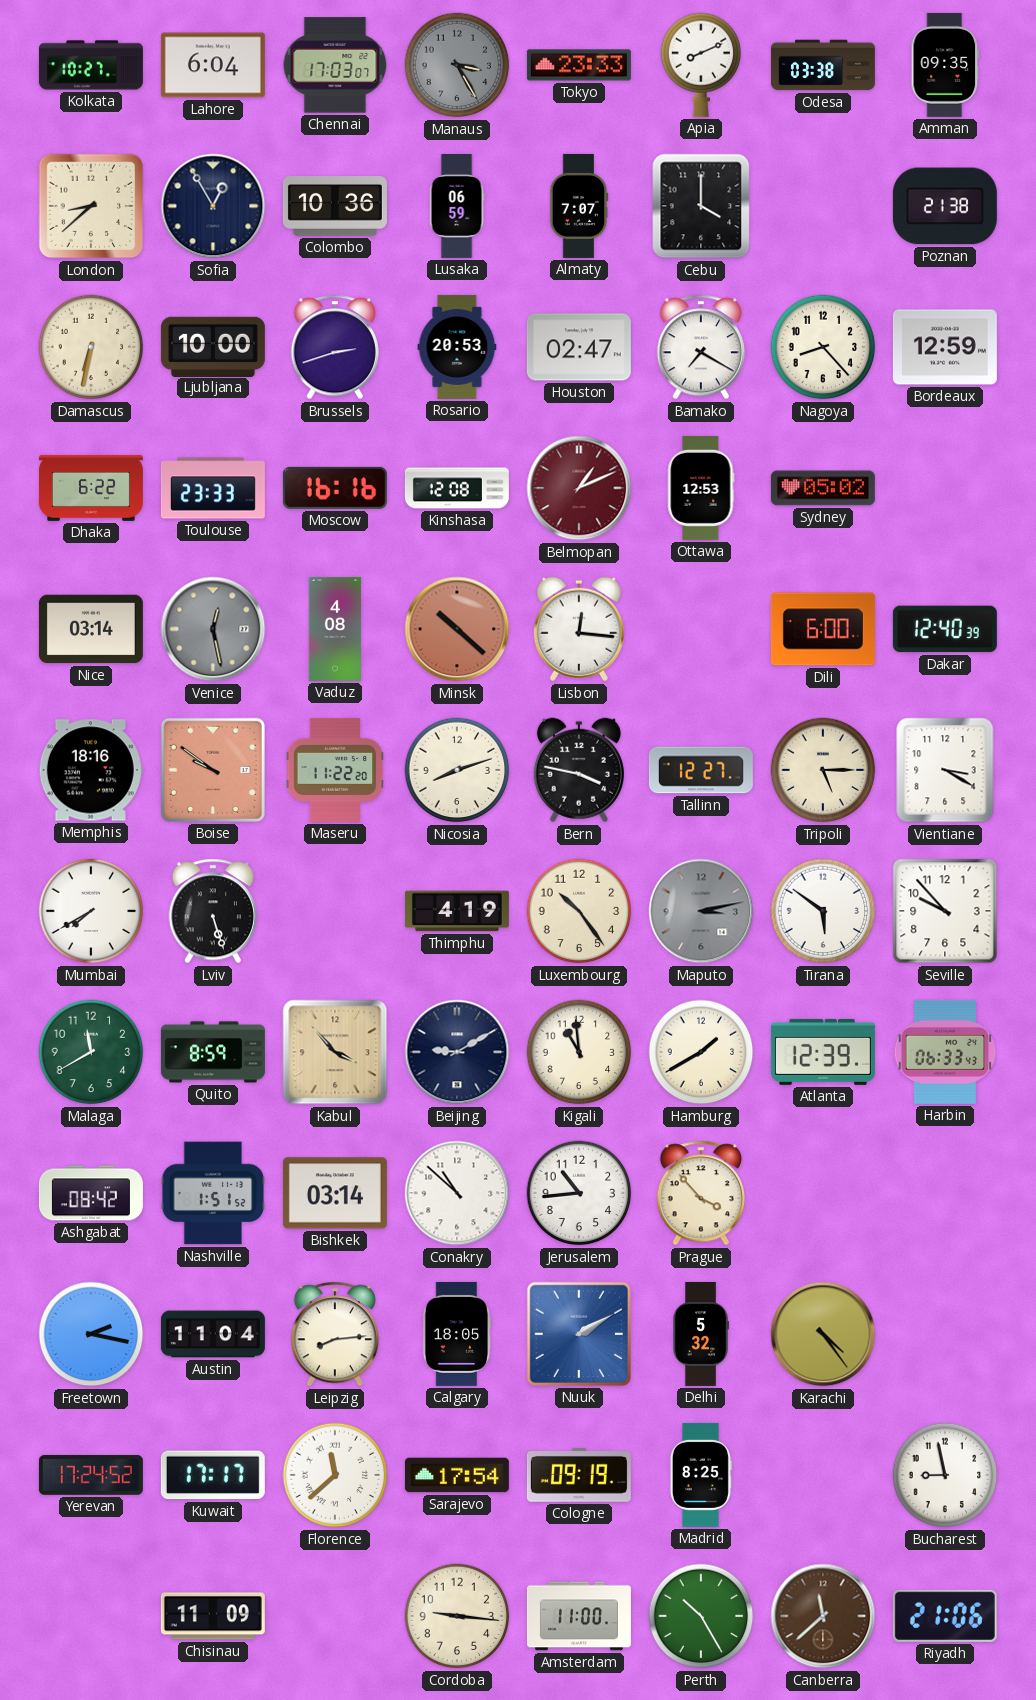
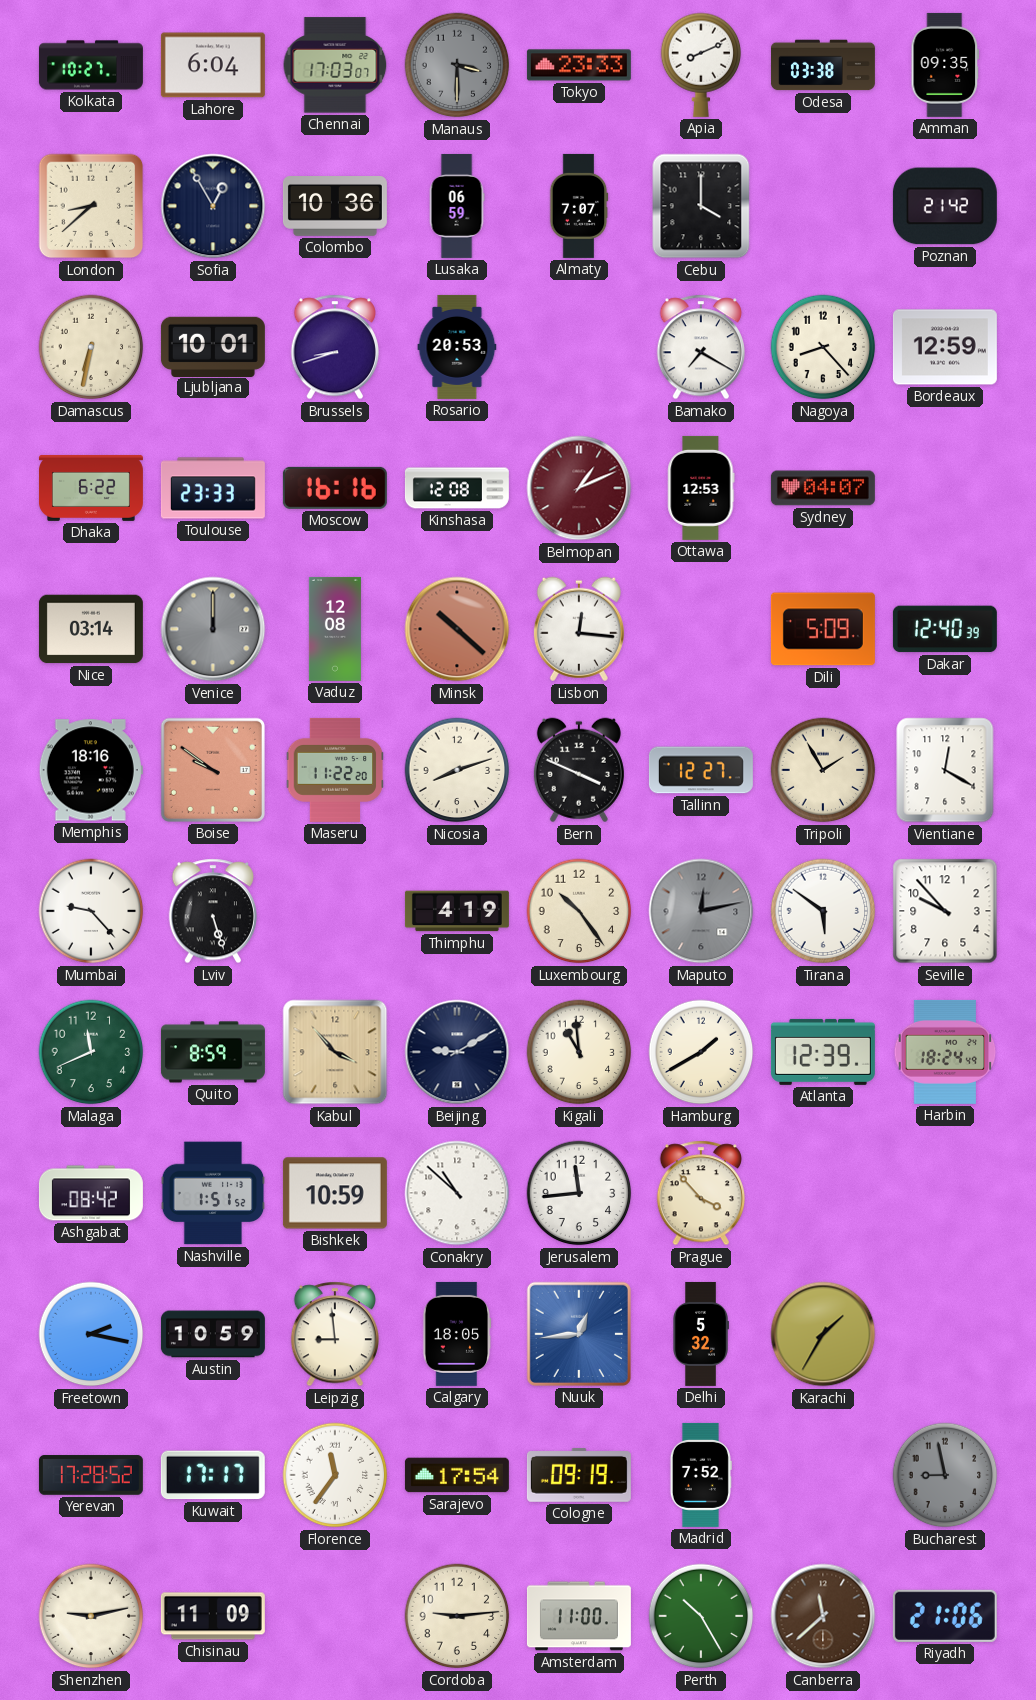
Manaus: 3:25 -> 3:30 (457, 65)
Poznan: 21:38 -> 21:42 (945, 206)
Ljubljana: 10:00 -> 10:01 (213, 346)
Brussels: 2:42 -> 8:42 (334, 347)
Houston: 02:47 -> none (579, 347)
Sydney: 05:02 -> 04:07 (823, 488)
Venice: 12:28 -> 12:00 (213, 629)
Vaduz: 4:08 -> 12:08 (335, 629)
Dili: 6:00 -> 5:09 (823, 629)
Bern: 3:47 -> 3:49 (579, 770)
Tripoli: 5:15 -> 1:55 (823, 770)
Vientiane: 3:20 -> 12:20 (945, 770)
Mumbai: 7:40 -> 9:23 (91, 911)
Maputo: 3:13 -> 12:13 (701, 911)
Malaga: 11:40 -> 11:41 (91, 1052)
Harbin: 06:33 -> 18:24 (945, 1052)
Bishkek: 03:14 -> 10:59 (335, 1193)
Jerusalem: 10:44 -> 11:44 (579, 1193)
Austin: 11:04 -> 10:59 (213, 1334)
Leipzig: 8:14 -> 8:59 (334, 1334)
Nuuk: 2:10 -> 12:44 (579, 1334)
Karachi: 4:24 -> 1:35 (823, 1334)
Yerevan: 17:24 -> 17:28 (91, 1475)
Florence: 11:38 -> 11:36 (335, 1475)
Madrid: 8:25 -> 7:52 (700, 1475)
Bucharest dial: white -> grey (945, 1475)
Shenzhen: none -> 9:13 (91, 1616)
Cordoba: 9:16 -> 9:14 (457, 1616)
